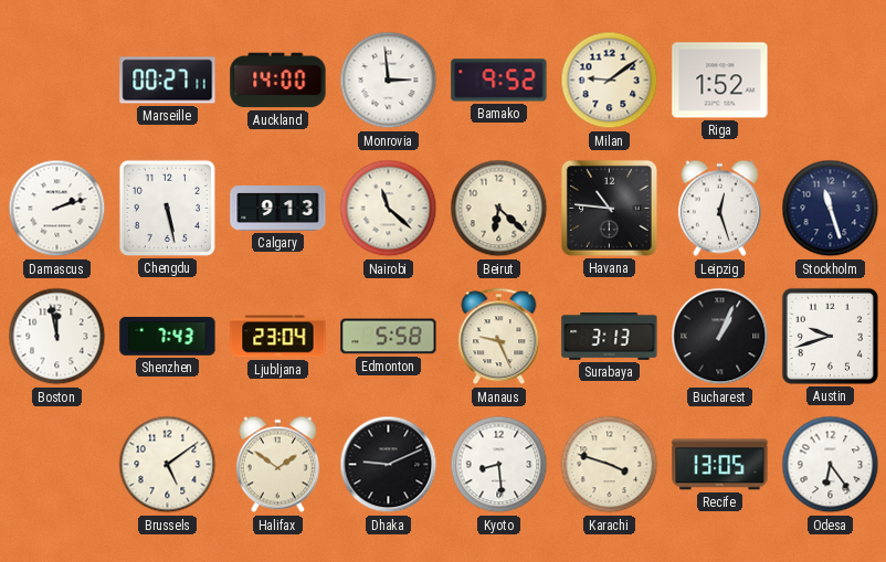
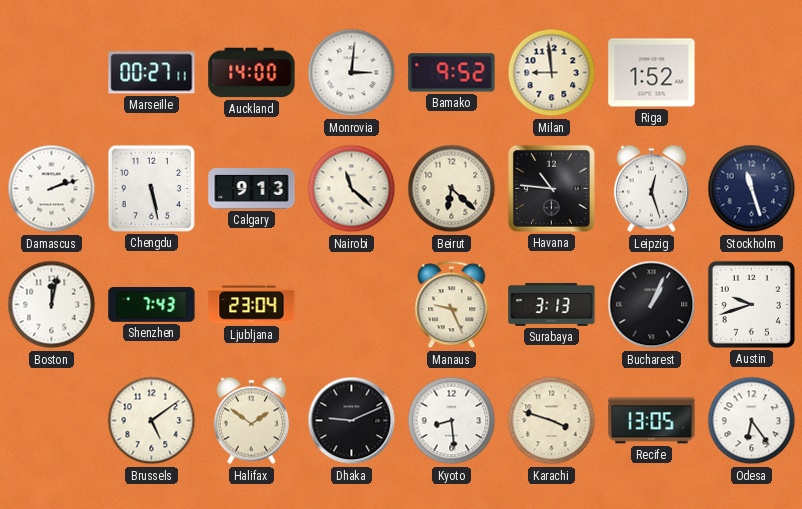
Monrovia: 2:59 -> 3:01 (352, 73)
Milan: 9:09 -> 8:59 (552, 73)
Boston: 11:58 -> 12:02 (52, 305)
Edmonton: 5:58 -> none (389, 337)
